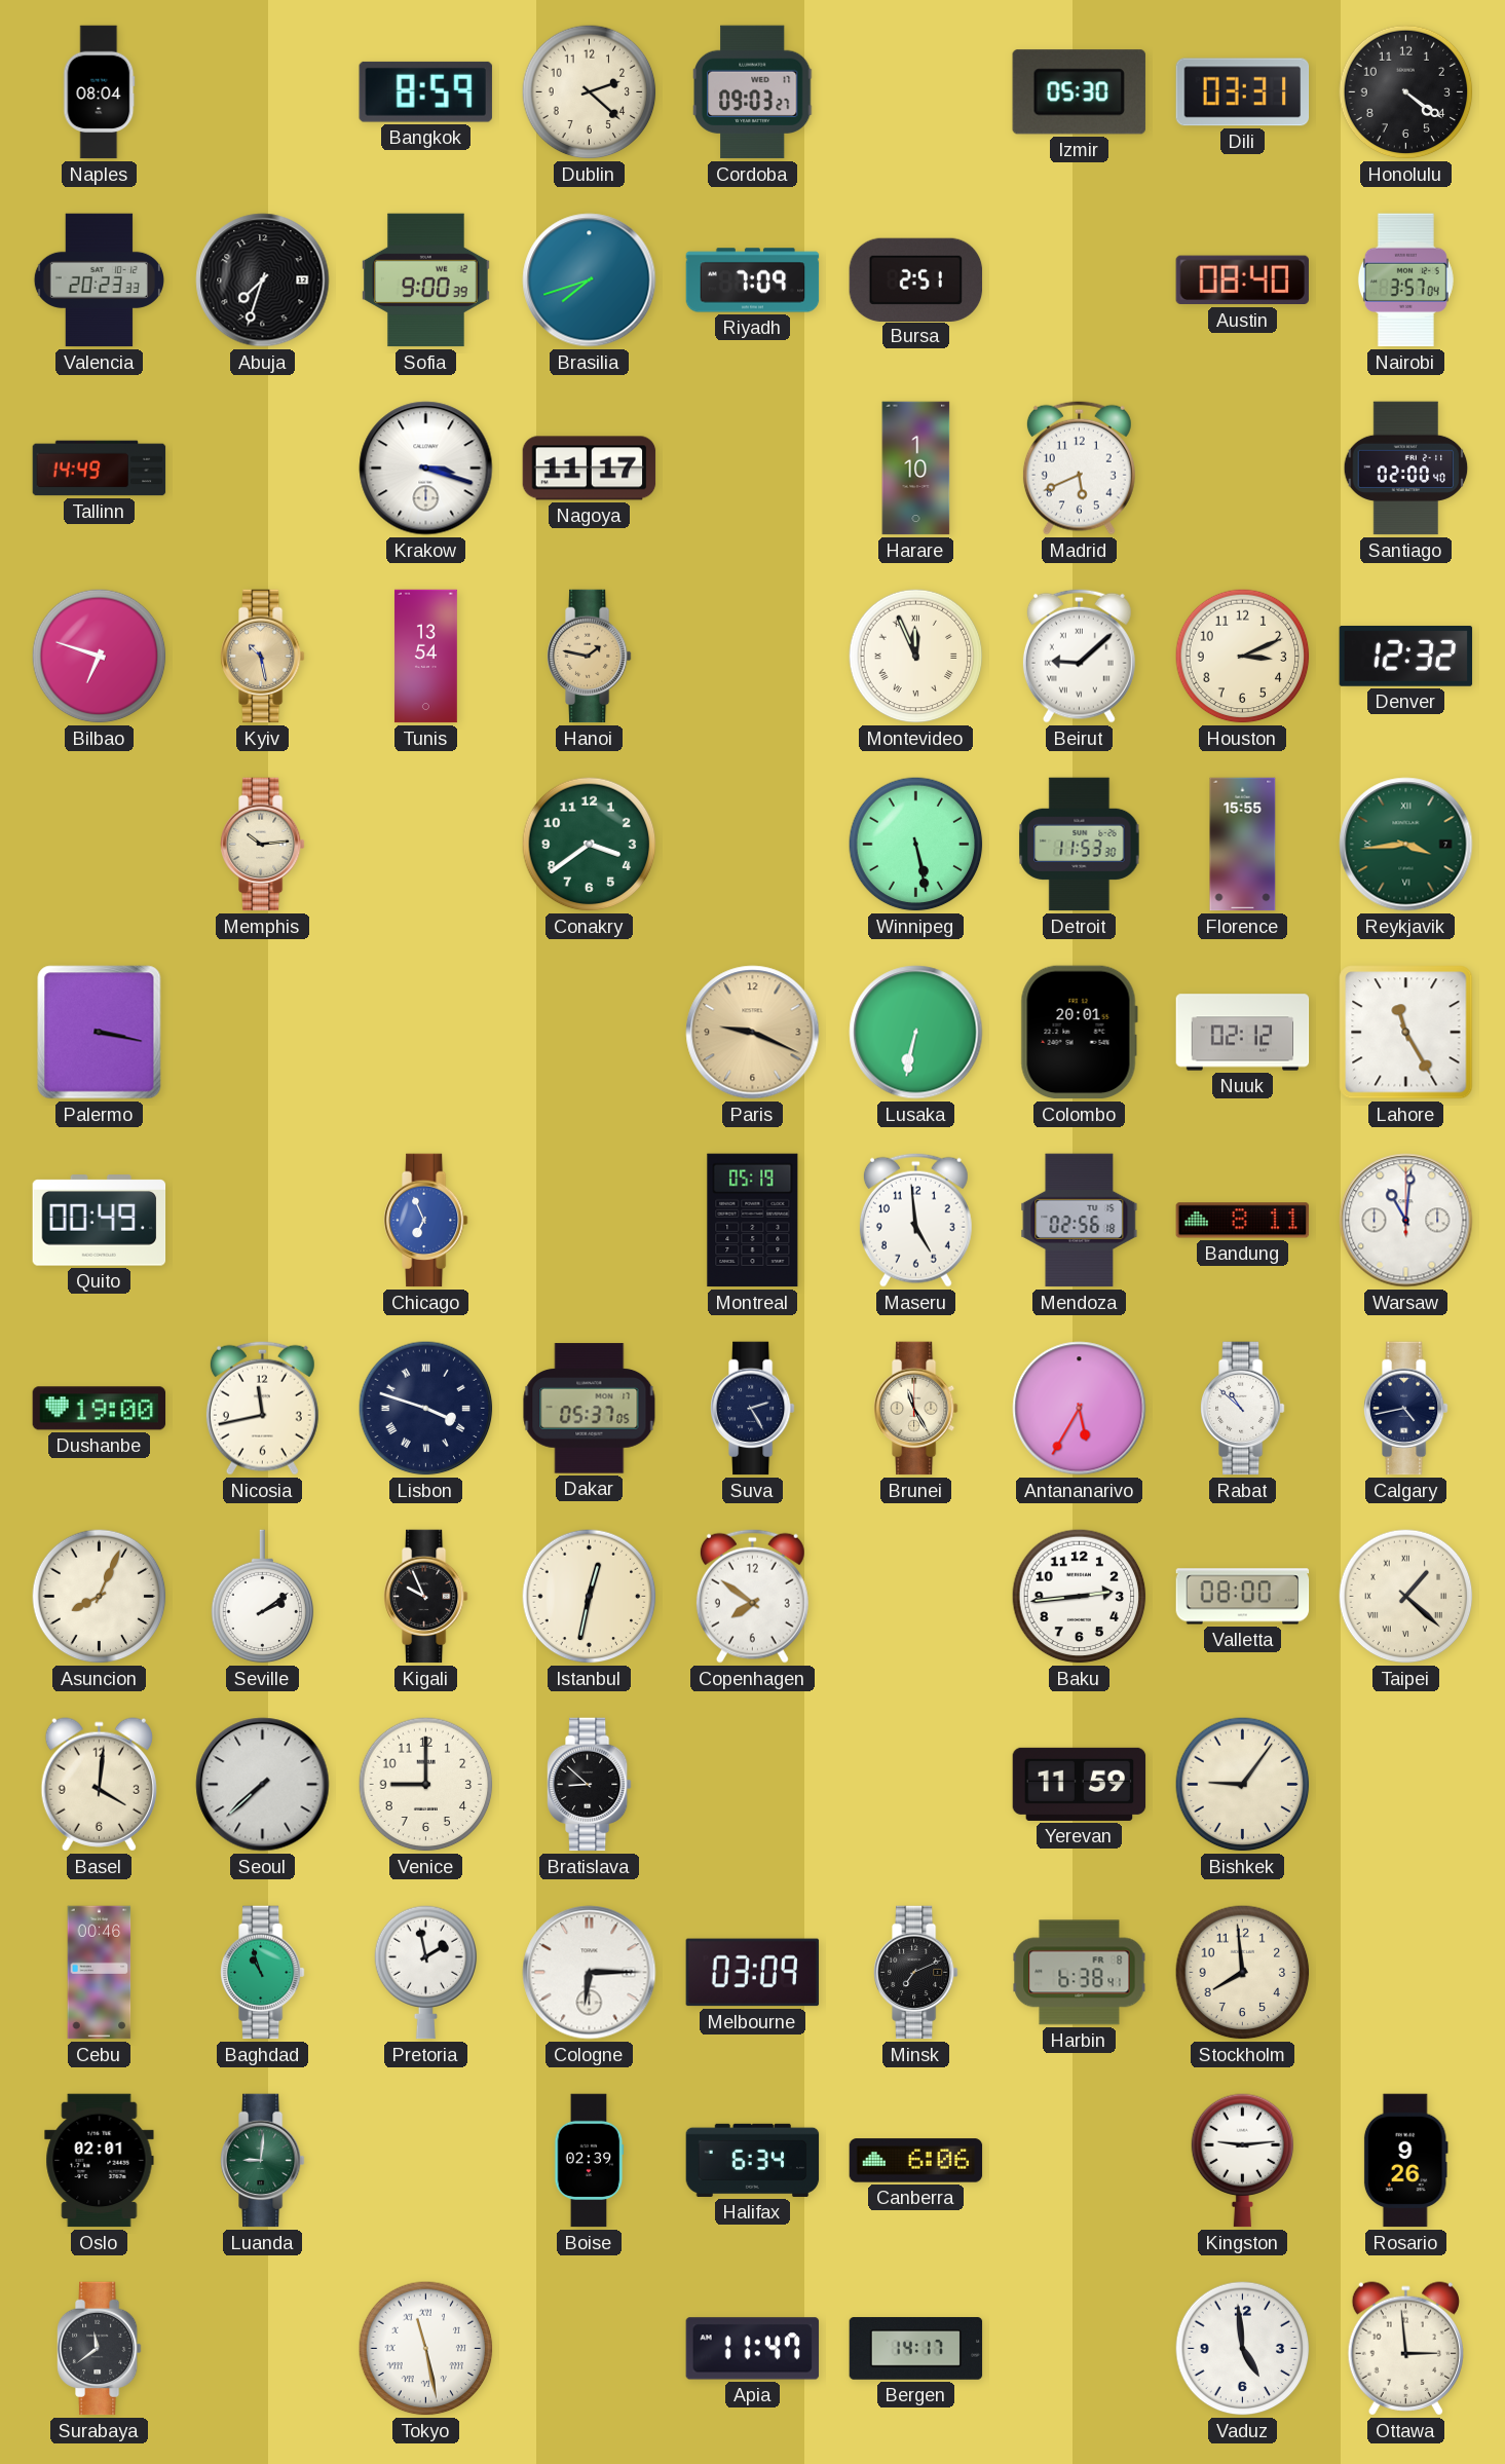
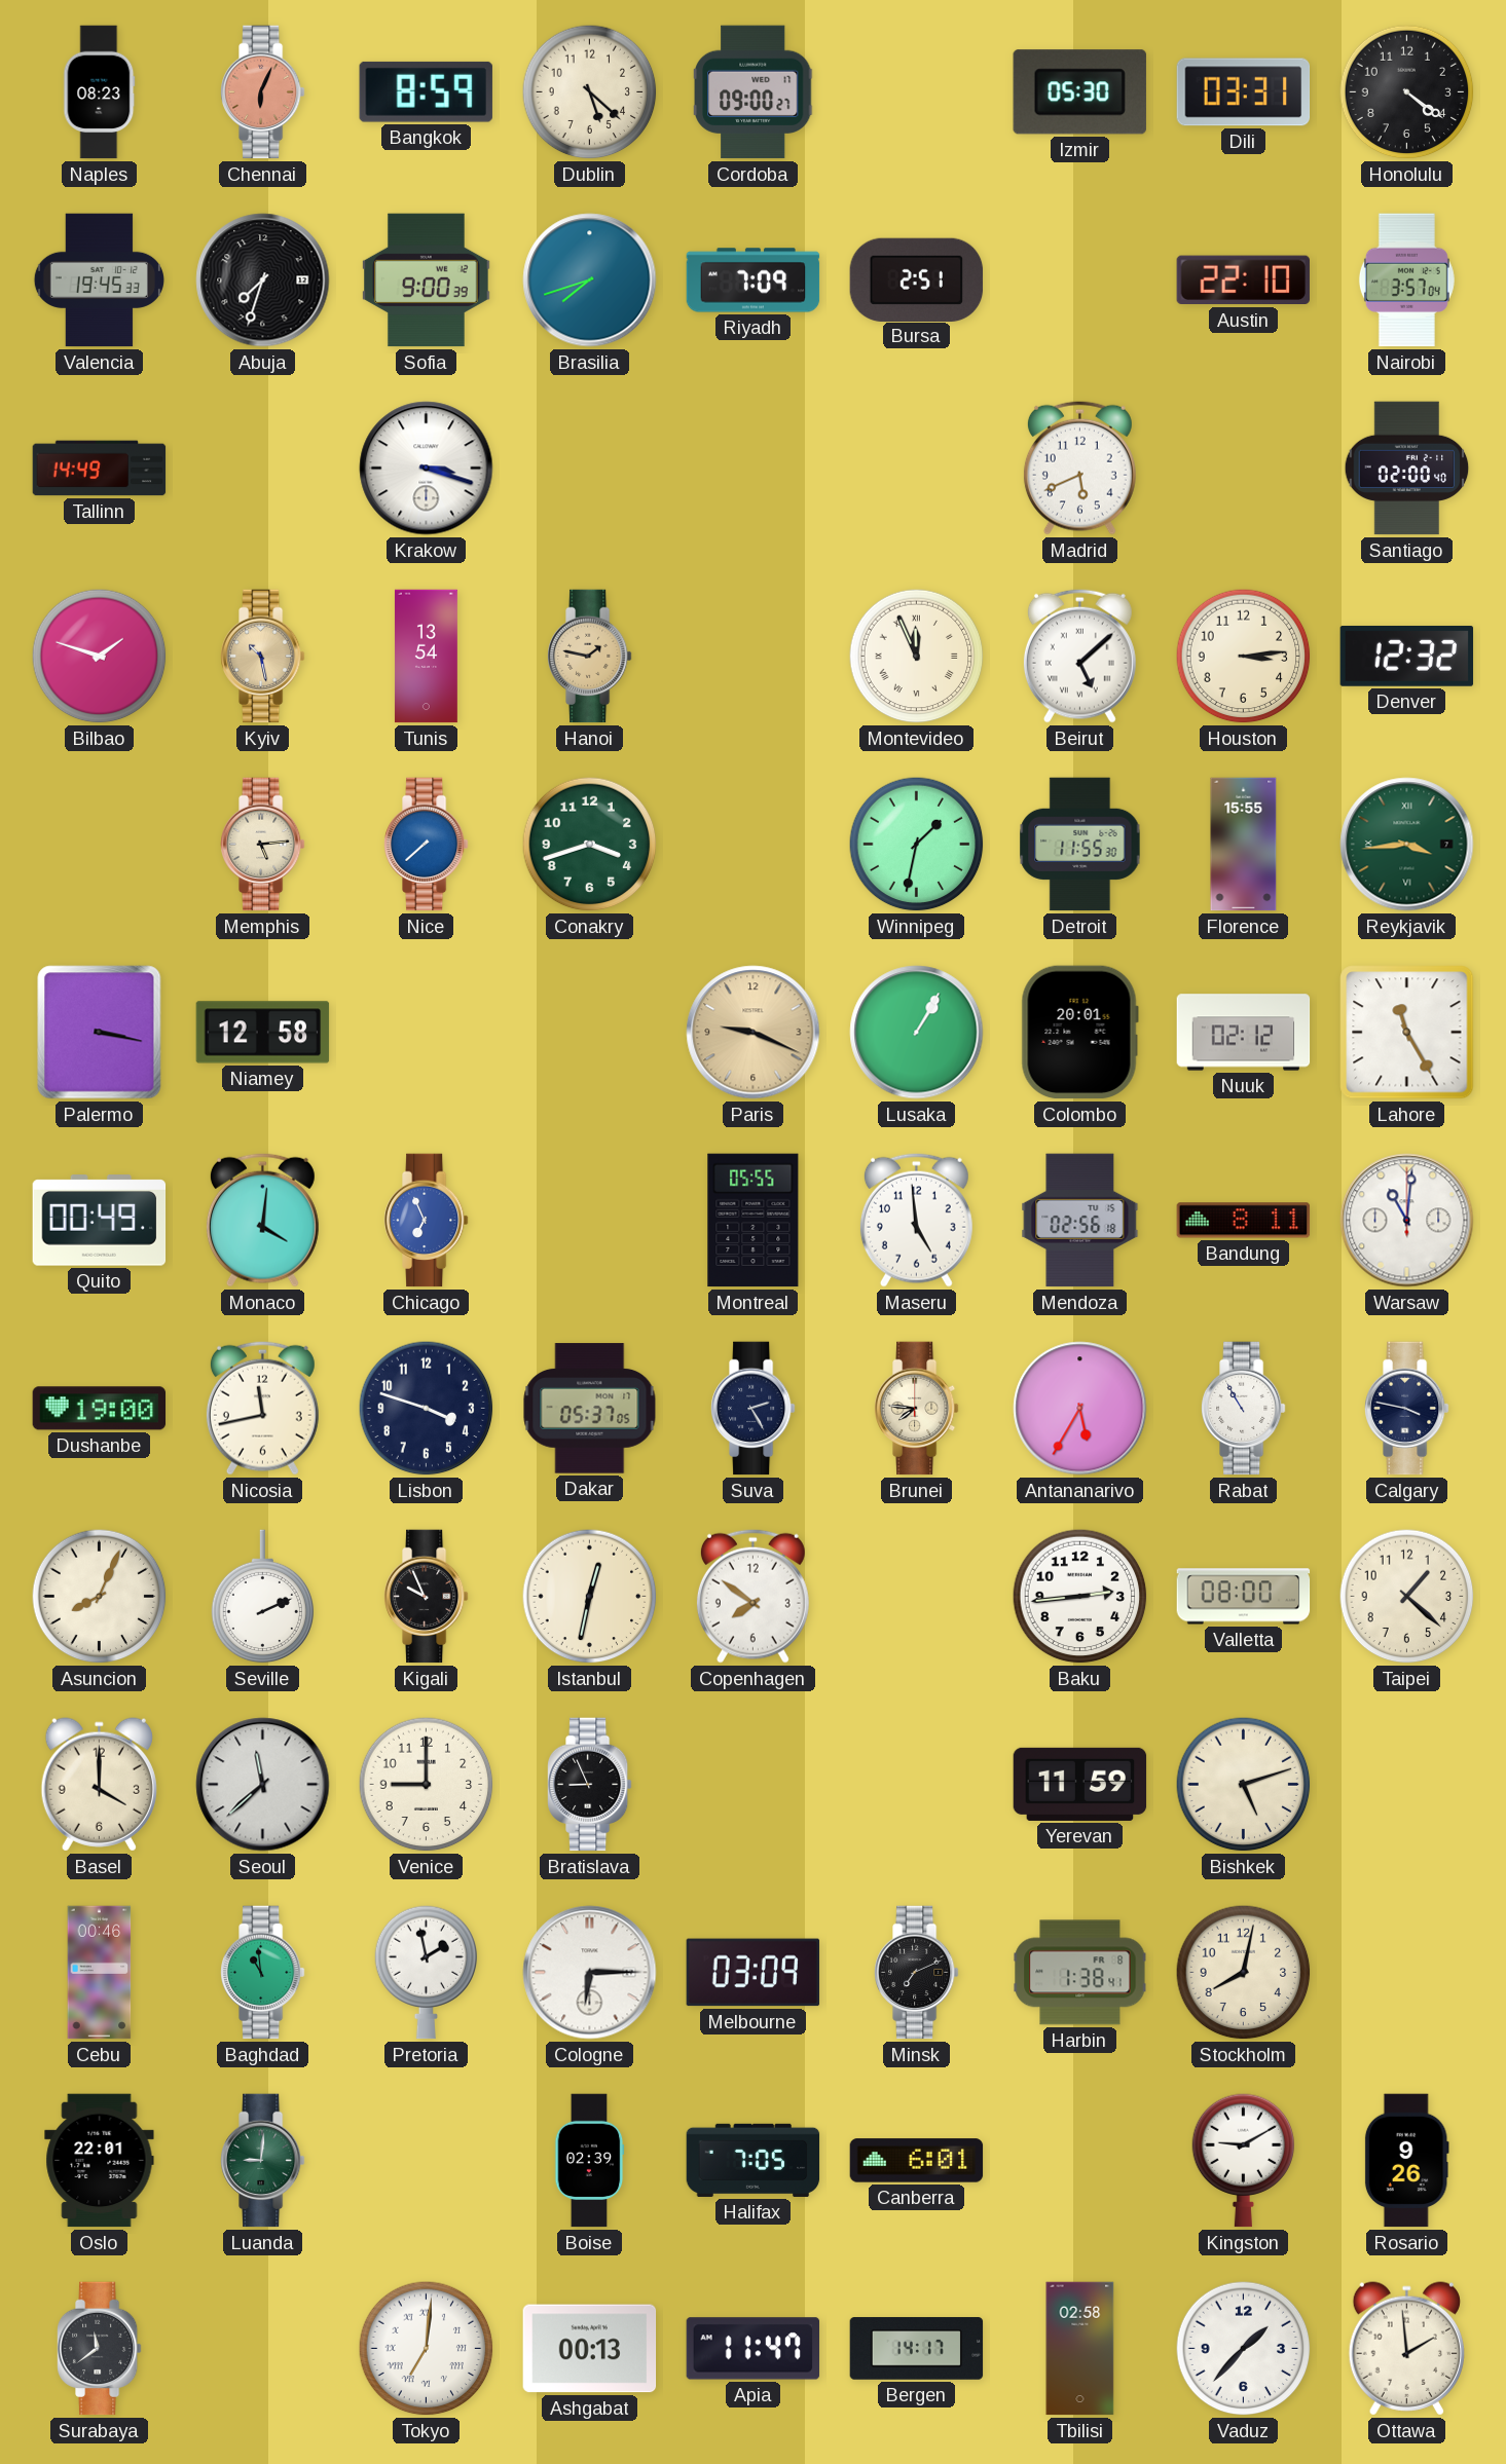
Naples: 08:04 -> 08:23 (100, 92)
Chennai: none -> 6:04 (263, 92)
Dublin: 2:22 -> 5:22 (590, 92)
Cordoba: 09:03 -> 09:00 (752, 92)
Valencia: 20:23 -> 19:45 (99, 281)
Austin: 08:40 -> 22:10 (1243, 281)
Nagoya: 11:17 -> none (590, 469)
Harare: 1:10 -> none (916, 469)
Bilbao: 6:48 -> 1:48 (100, 657)
Beirut: 9:08 -> 5:08 (1079, 656)
Houston: 3:11 -> 3:14 (1244, 657)
Memphis: 10:14 -> 5:14 (263, 845)
Nice: none -> 7:38 (427, 845)
Conakry: 3:39 -> 3:42 (590, 845)
Winnipeg: 5:28 -> 1:32 (917, 845)
Detroit: 11:53 -> 11:55 (1080, 845)
Niamey: none -> 12:58 (263, 1033)
Lusaka: 6:32 -> 1:05 (917, 1033)
Monaco: none -> 4:01 (262, 1220)
Montreal: 05:19 -> 05:55 (754, 1221)
Lisbon numerals: Roman -> Arabic (427, 1409)
Brunei: 11:25 -> 7:46 (917, 1409)
Rabat: 10:52 -> 10:55 (1244, 1409)
Calgary: 4:43 -> 3:47 (1407, 1409)
Seville: 2:09 -> 2:11 (263, 1597)
Taipei numerals: Roman -> Arabic (1407, 1597)
Basel: 4:01 -> 4:00 (99, 1785)
Seoul: 7:38 -> 11:38 (263, 1785)
Bratislava: 8:52 -> 8:56 (590, 1785)
Bishkek: 9:06 -> 5:12 (1244, 1785)
Baghdad: 10:57 -> 10:59 (263, 1973)
Harbin: 6:38 -> 1:38 (1080, 1973)
Stockholm: 7:59 -> 8:02 (1244, 1973)
Oslo: 02:01 -> 22:01 (100, 2161)
Halifax: 6:34 -> 7:05 (754, 2160)
Canberra: 6:06 -> 6:01 (917, 2161)
Kingston: 9:14 -> 9:10 (1244, 2161)
Tokyo: 11:28 -> 7:01 (427, 2349)
Ashgabat: none -> 00:13 (590, 2349)
Tbilisi: none -> 02:58 (1080, 2349)
Vaduz: 4:59 -> 1:37 (1244, 2349)
Ottawa: 2:59 -> 1:59 (1406, 2349)
